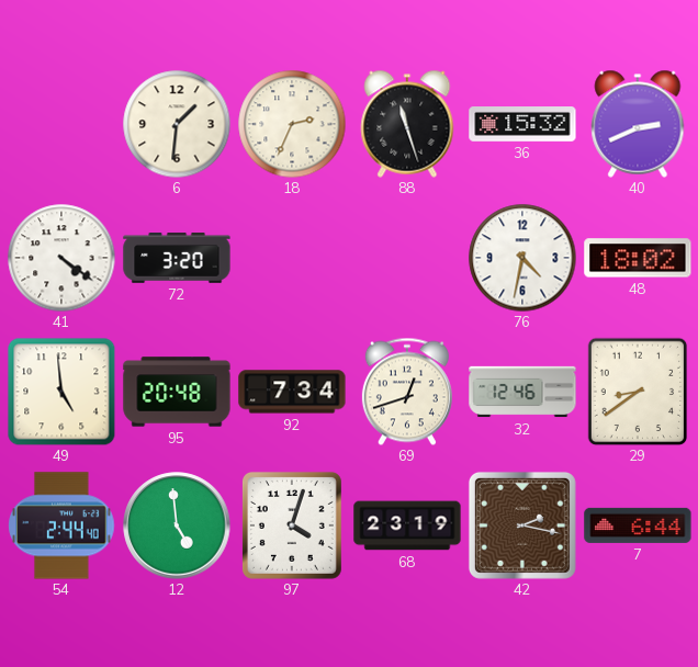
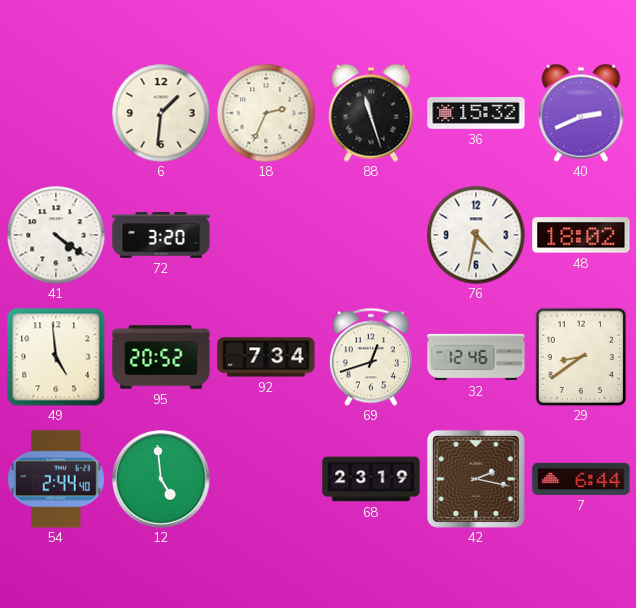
95: 20:48 -> 20:52 (161, 357)
97: 4:03 -> none (292, 525)
